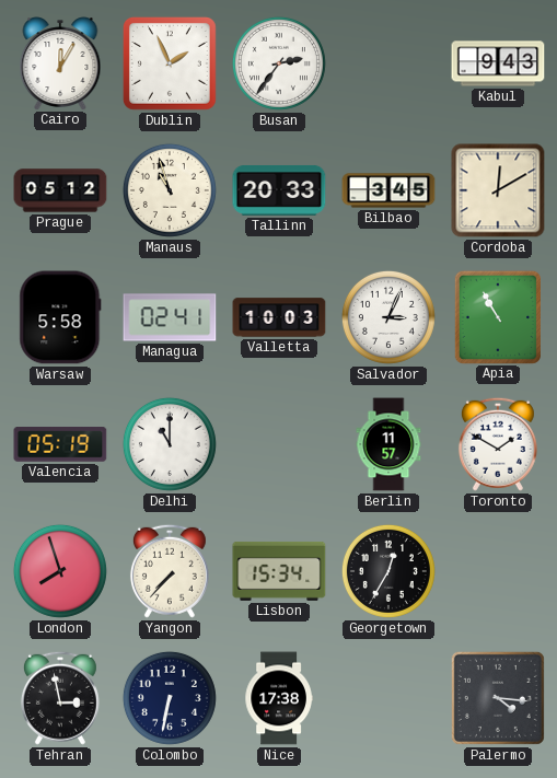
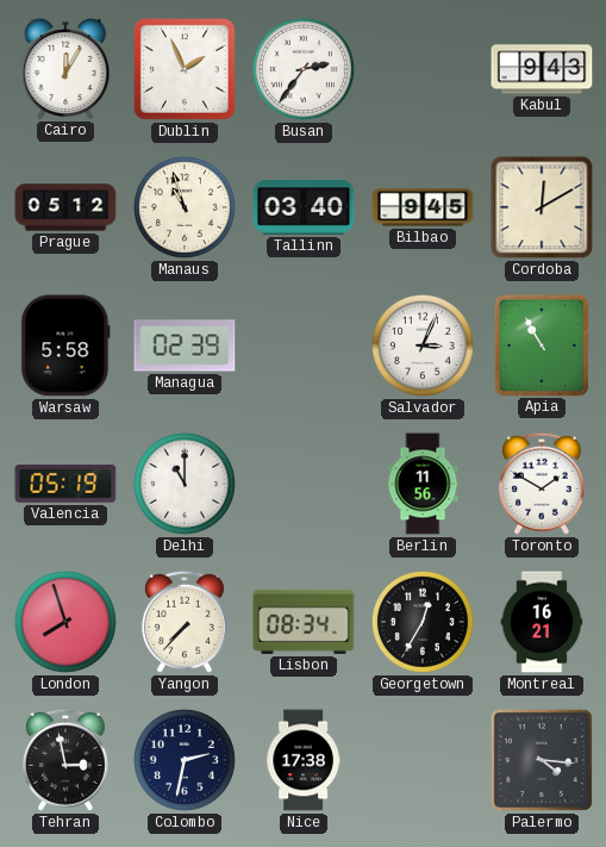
Tallinn: 20:33 -> 03:40 (304, 207)
Bilbao: 3:45 -> 9:45 (423, 207)
Managua: 02:41 -> 02:39 (185, 345)
Valletta: 10:03 -> none (279, 317)
Berlin: 11:57 -> 11:56 (423, 484)
Lisbon: 15:34 -> 08:34 (304, 622)
Montreal: none -> 16:21 (542, 622)
Colombo: 6:32 -> 2:32 (185, 760)
